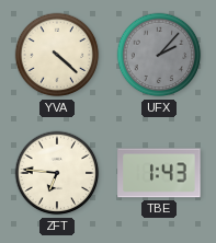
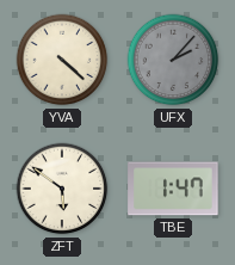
ZFT: 6:46 -> 5:51 (62, 189)
TBE: 1:43 -> 1:47 (173, 189)
